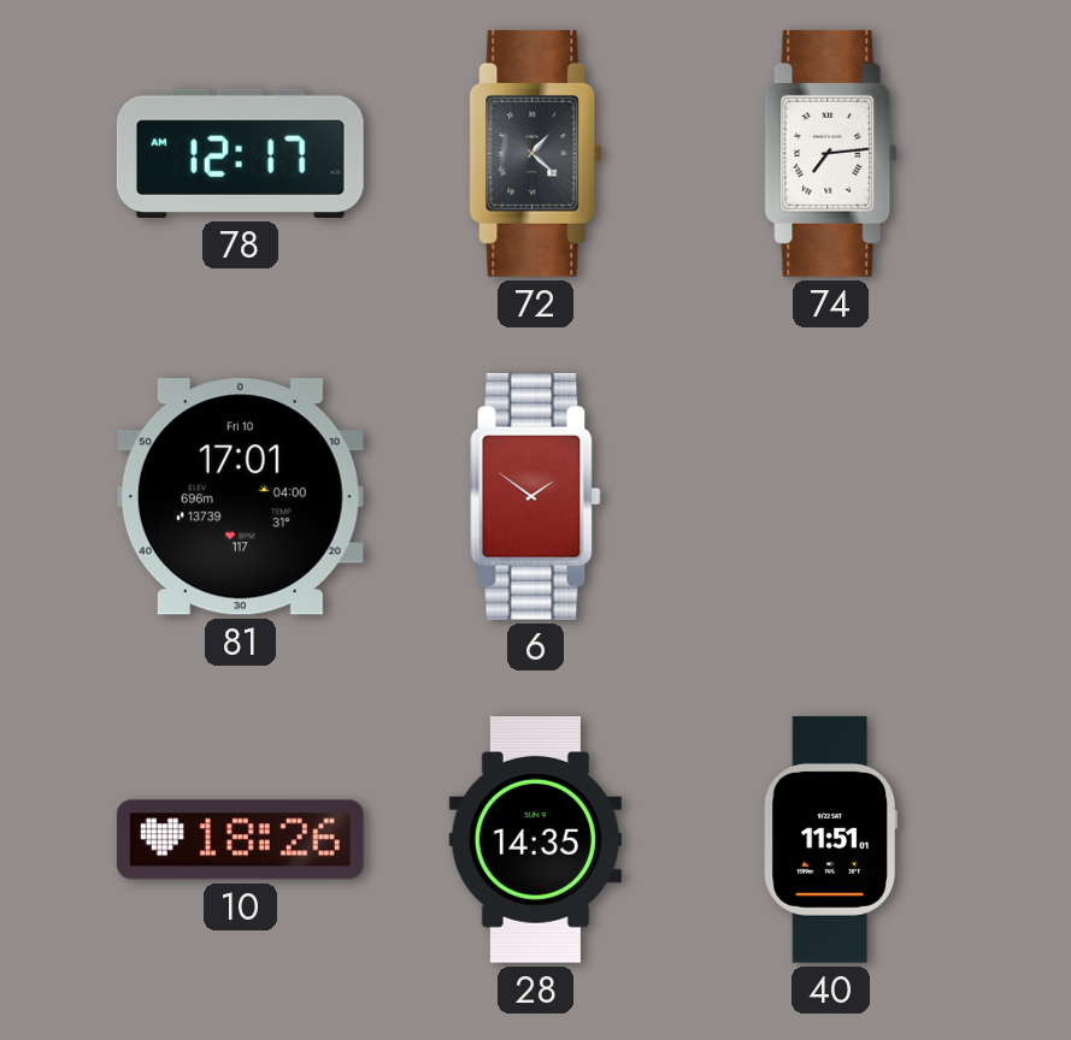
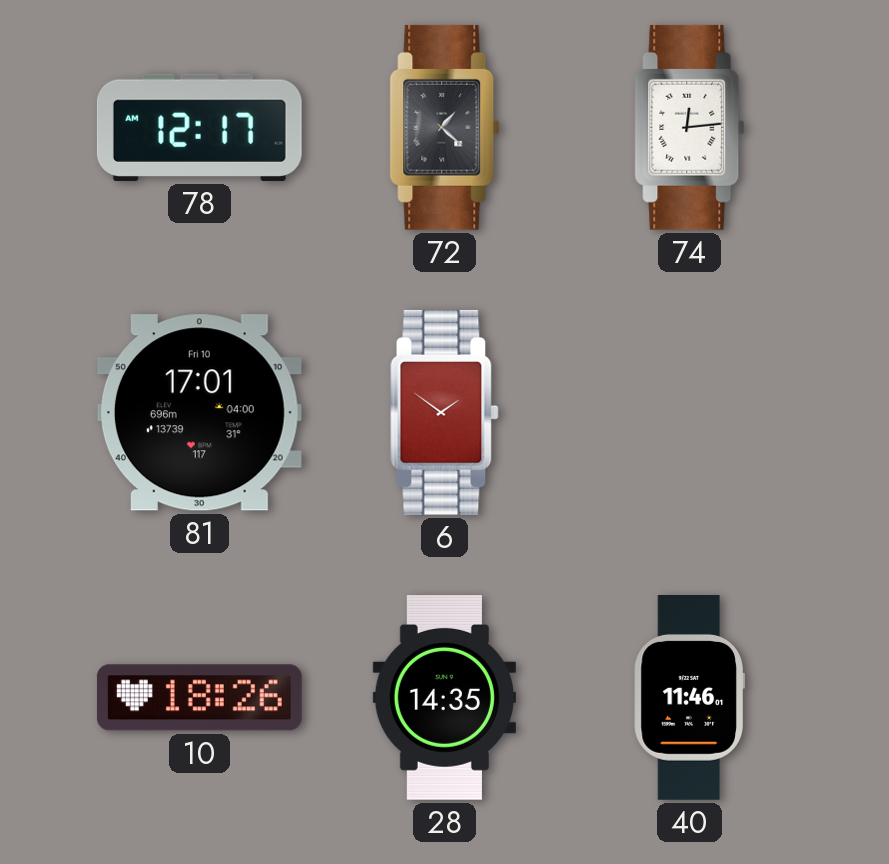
74: 7:14 -> 12:14 (690, 127)
40: 11:51 -> 11:46 (689, 698)
